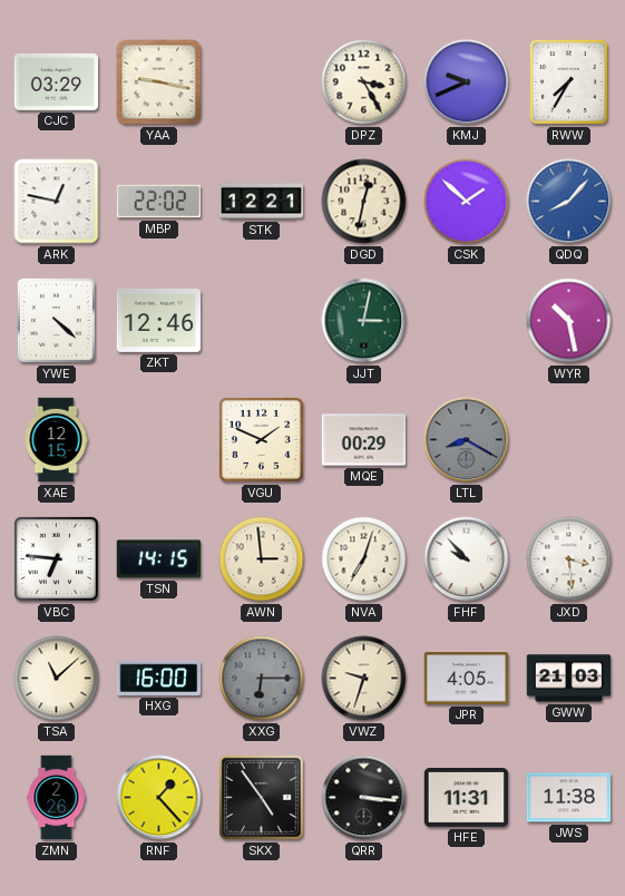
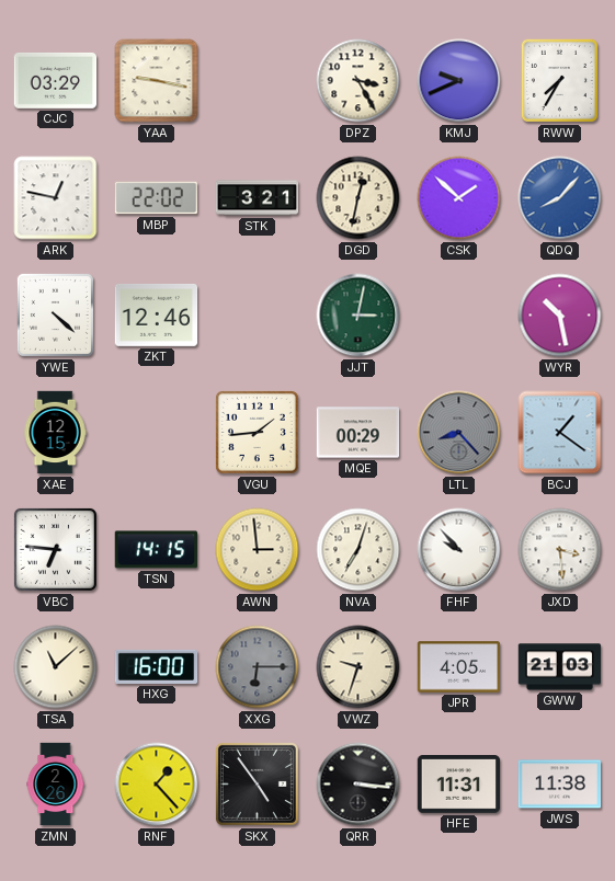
STK: 12:21 -> 3:21 (258, 198)
VGU: 1:49 -> 1:44 (257, 432)
LTL: 8:20 -> 8:23 (459, 433)
BCJ: none -> 1:21 (560, 433)
